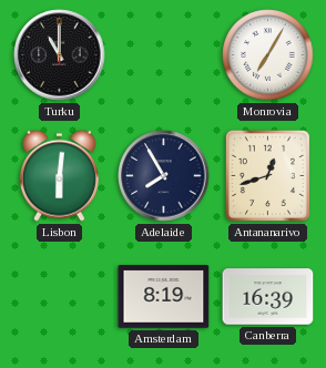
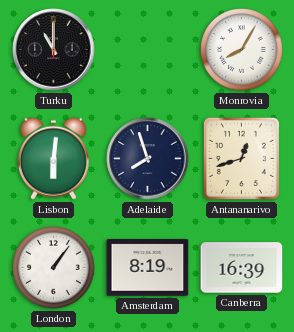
Monrovia: 7:05 -> 8:05 (242, 50)
Adelaide: 7:55 -> 7:57 (148, 159)
London: none -> 1:06 (54, 268)
